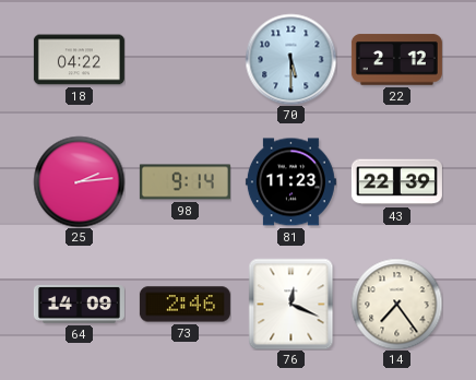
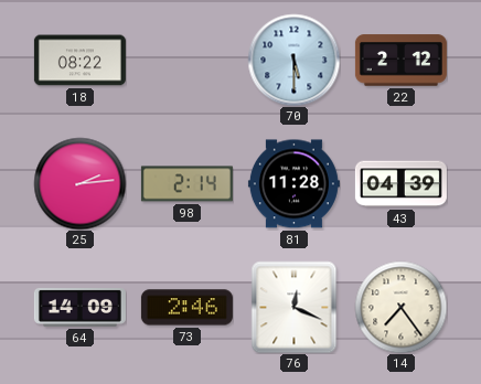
18: 04:22 -> 08:22 (79, 61)
98: 9:14 -> 2:14 (186, 184)
81: 11:23 -> 11:28 (293, 184)
43: 22:39 -> 04:39 (400, 184)
